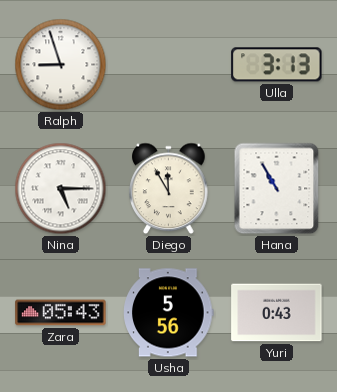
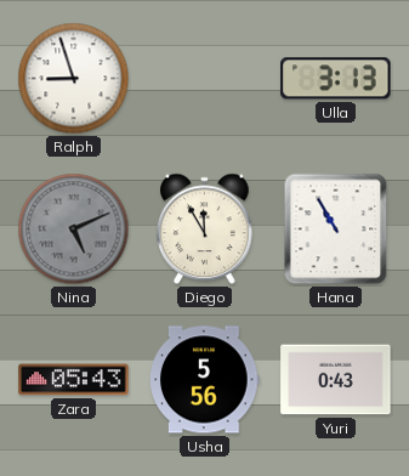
Nina: 5:15 -> 5:11 (74, 229)
Nina dial: white -> grey (74, 229)
